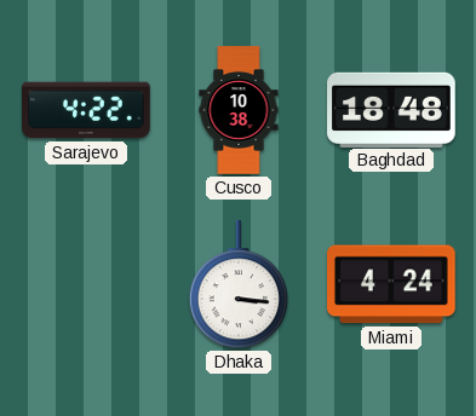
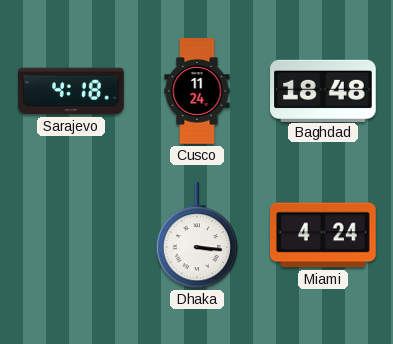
Sarajevo: 4:22 -> 4:18 (71, 91)
Cusco: 10:38 -> 11:24 (197, 91)
